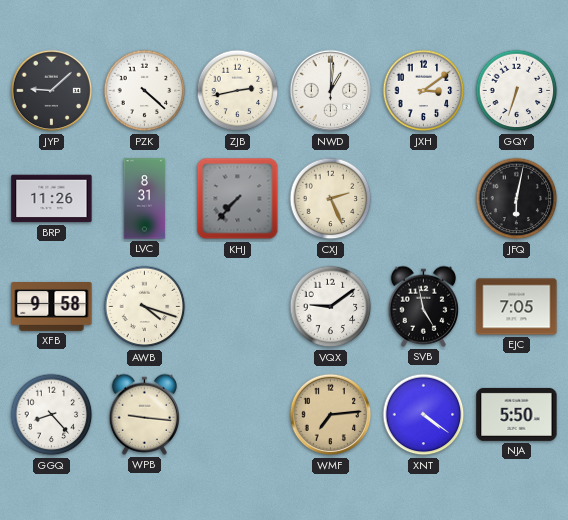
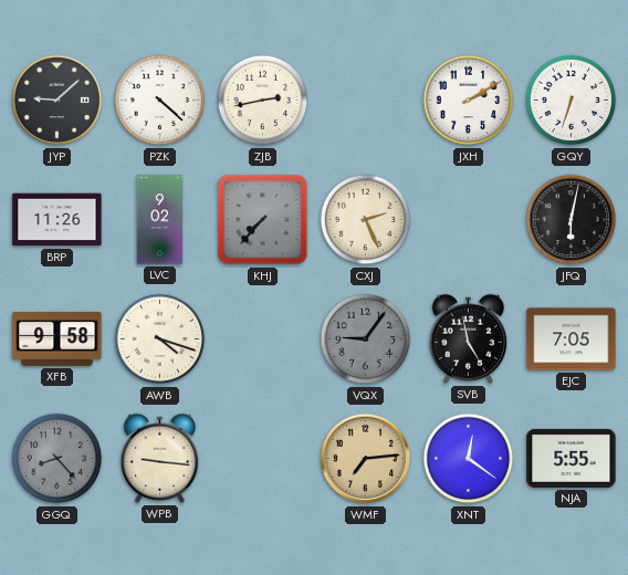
NWD: 1:01 -> none (331, 91)
JXH: 3:09 -> 2:10 (469, 101)
LVC: 8:31 -> 9:02 (160, 220)
VQX: 9:09 -> 9:06 (366, 339)
VQX dial: white -> grey (366, 339)
GGQ dial: white -> grey (57, 459)
XNT: 4:21 -> 12:21 (469, 459)
NJA: 5:50 -> 5:55 (572, 458)
